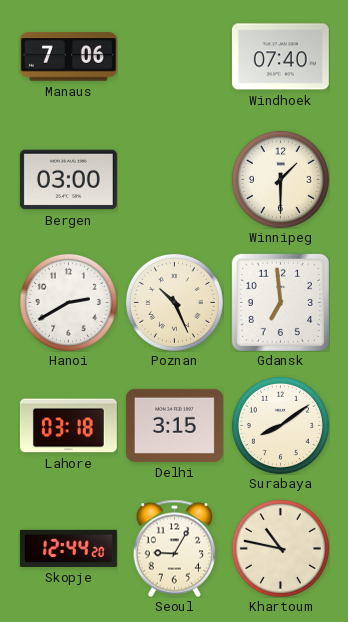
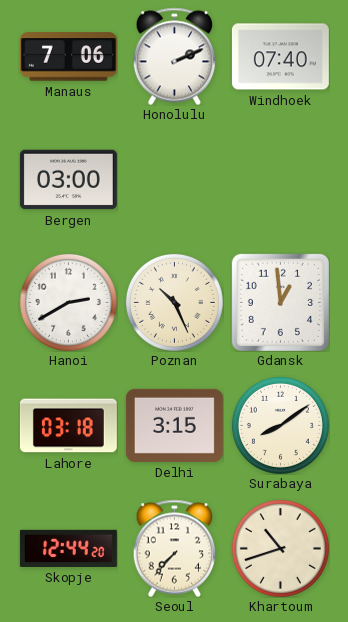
Honolulu: none -> 2:11 (175, 56)
Winnipeg: 1:30 -> none (280, 179)
Gdansk: 6:59 -> 12:59 (280, 302)
Seoul: 9:05 -> 7:37 (175, 548)
Khartoum: 10:47 -> 10:42 (280, 548)
